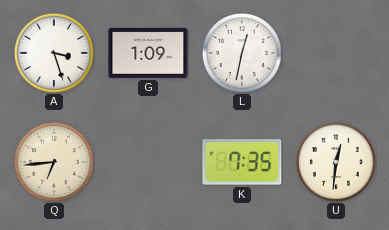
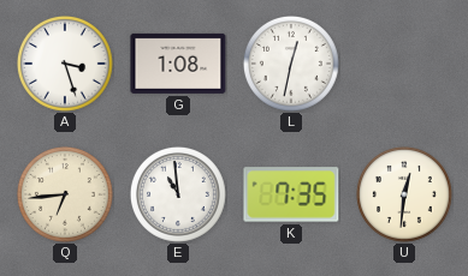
G: 1:09 -> 1:08 (178, 64)
E: none -> 10:59 (179, 196)
